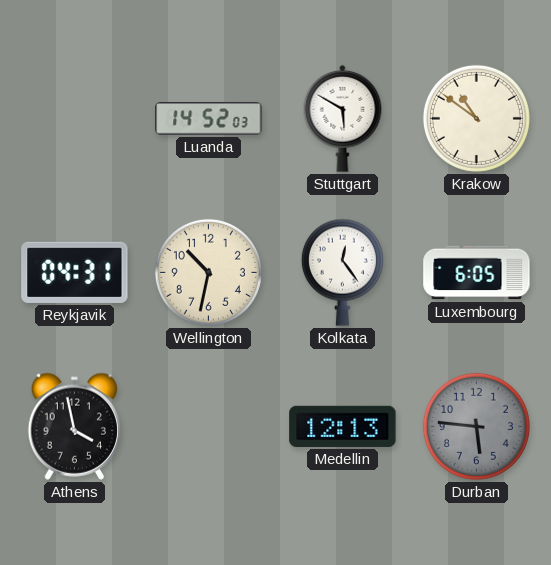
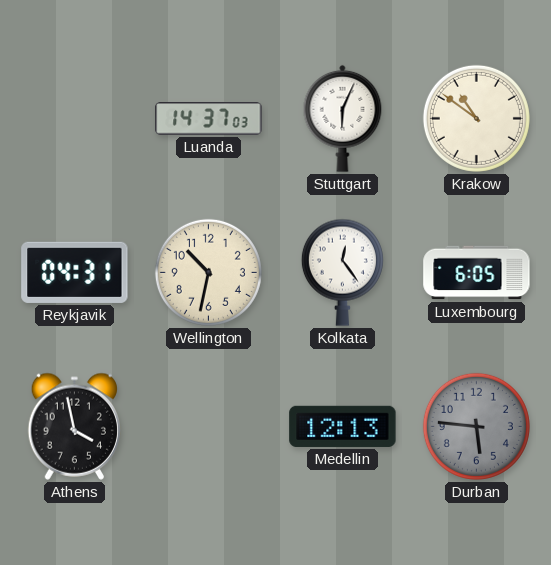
Luanda: 14:52 -> 14:37 (209, 119)
Stuttgart: 5:50 -> 6:04 (343, 118)
